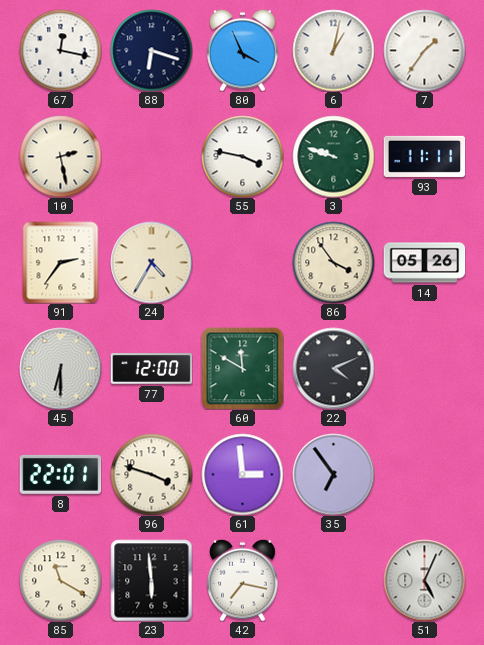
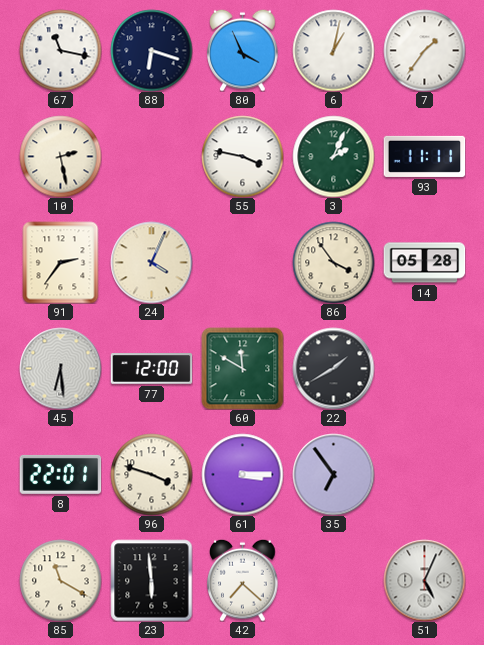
67: 12:17 -> 11:17 (60, 50)
3: 9:48 -> 2:04 (333, 156)
24: 4:35 -> 4:04 (151, 262)
14: 05:26 -> 05:28 (424, 263)
45: 6:30 -> 6:29 (60, 368)
22: 4:11 -> 1:40 (333, 368)
61: 2:59 -> 3:15 (242, 474)
42: 7:17 -> 7:22 (243, 580)
